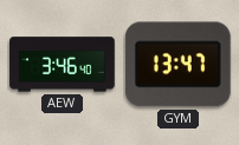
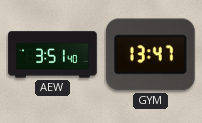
AEW: 3:46 -> 3:51 (53, 55)
